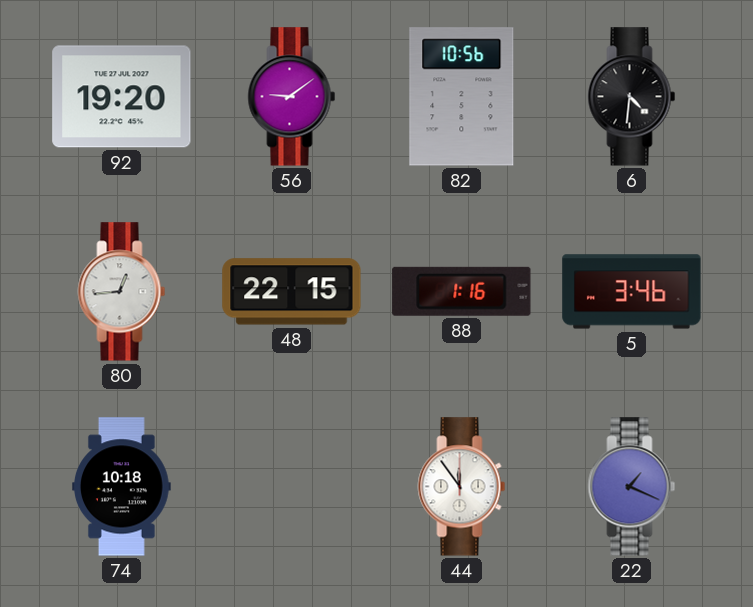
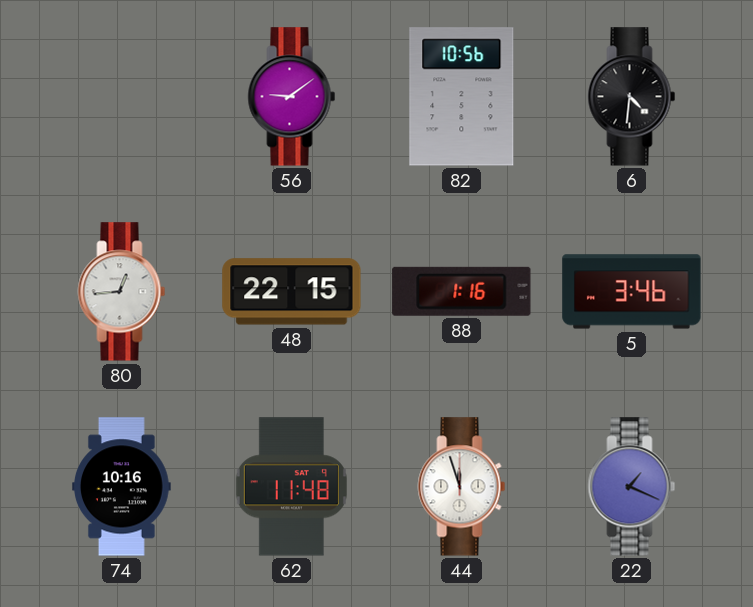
92: 19:20 -> none (122, 97)
74: 10:18 -> 10:16 (122, 487)
62: none -> 11:48 (291, 487)
44: 11:54 -> 11:57 (462, 487)
